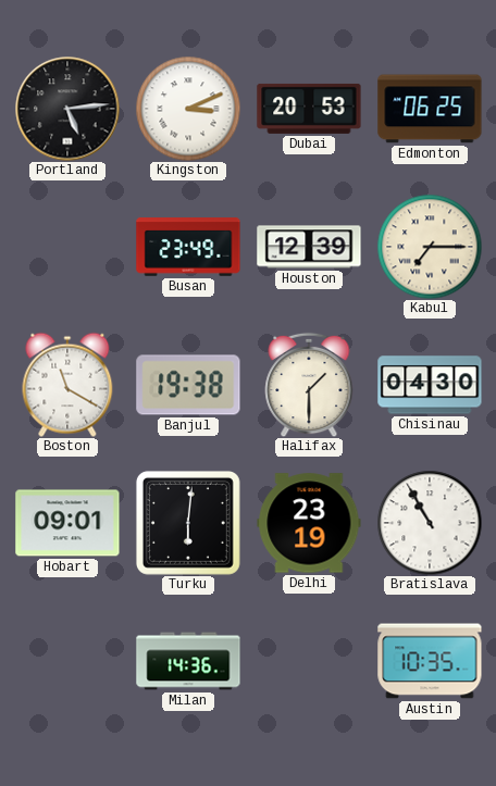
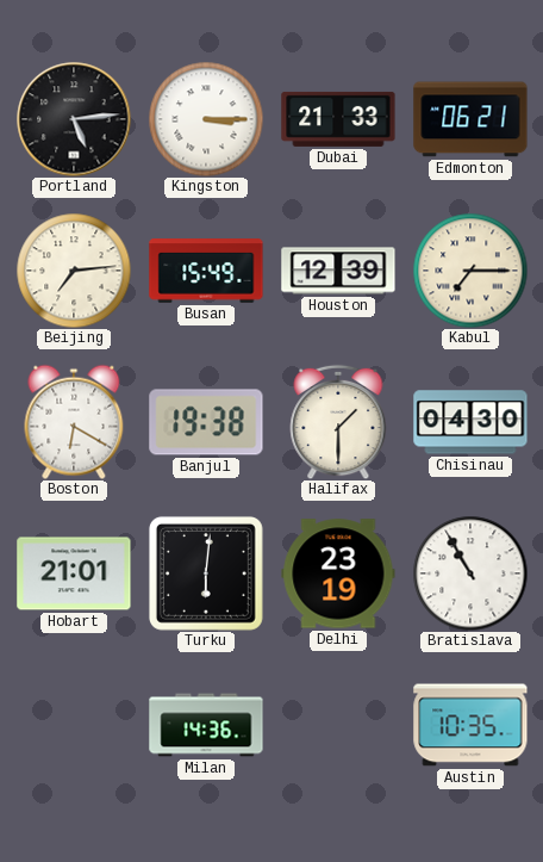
Kingston: 3:11 -> 3:15 (206, 119)
Dubai: 20:53 -> 21:33 (338, 119)
Edmonton: 06:25 -> 06:21 (470, 119)
Beijing: none -> 7:14 (74, 271)
Busan: 23:49 -> 15:49 (206, 271)
Boston: 11:20 -> 6:20 (74, 422)
Hobart: 09:01 -> 21:01 (74, 573)
